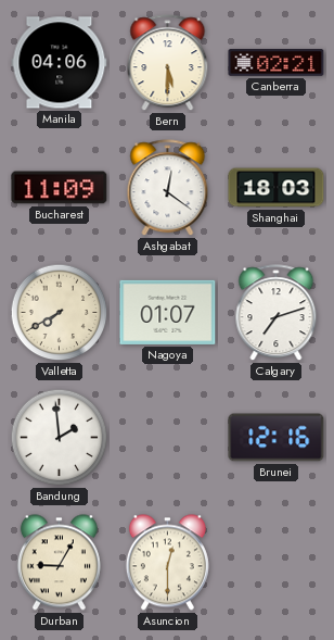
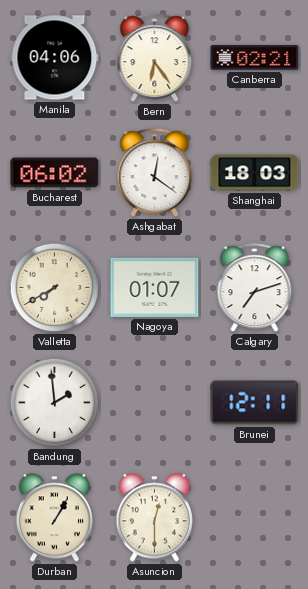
Bern: 5:30 -> 6:24 (155, 58)
Bucharest: 11:09 -> 06:02 (55, 173)
Brunei: 12:16 -> 12:11 (255, 403)
Durban: 9:05 -> 1:05 (54, 518)
